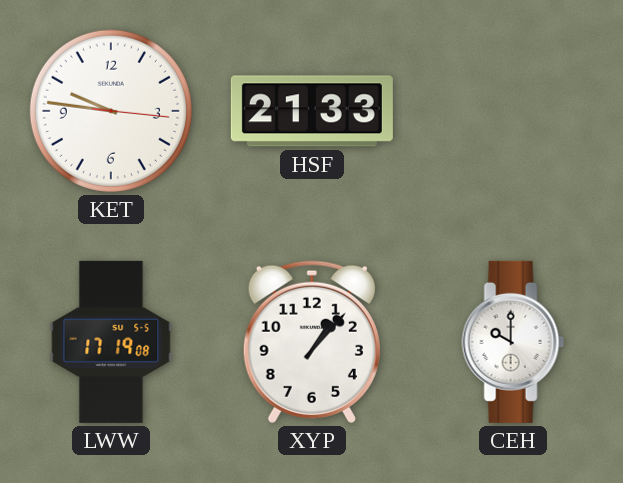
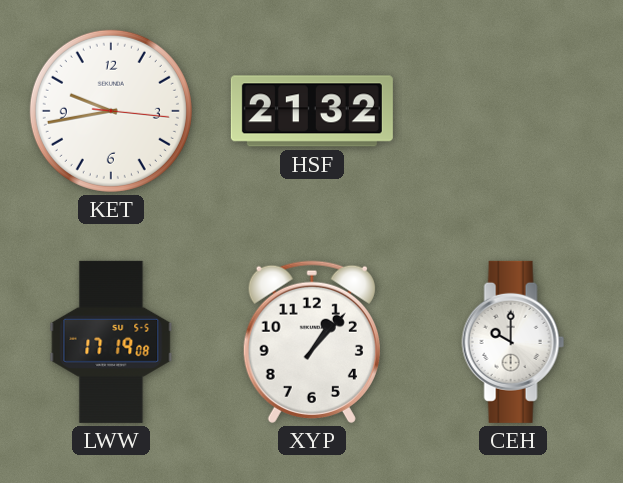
KET: 9:46 -> 9:43 (111, 111)
HSF: 21:33 -> 21:32 (312, 111)
